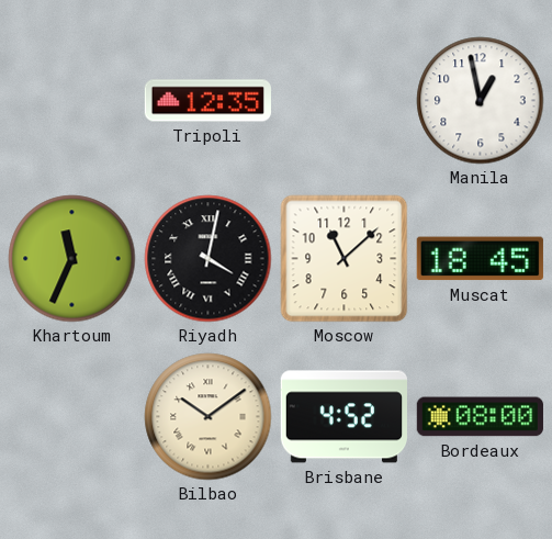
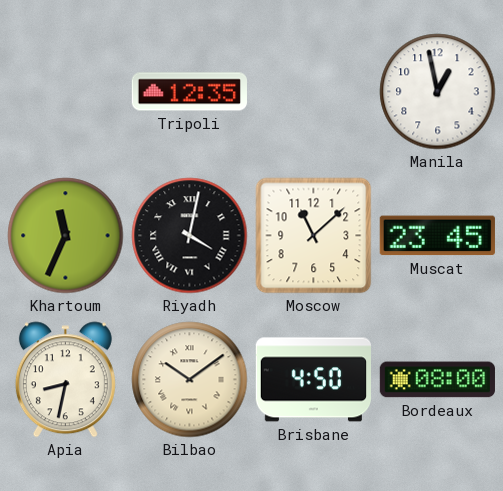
Muscat: 18:45 -> 23:45 (437, 236)
Apia: none -> 8:32 (65, 380)
Brisbane: 4:52 -> 4:50 (313, 380)
